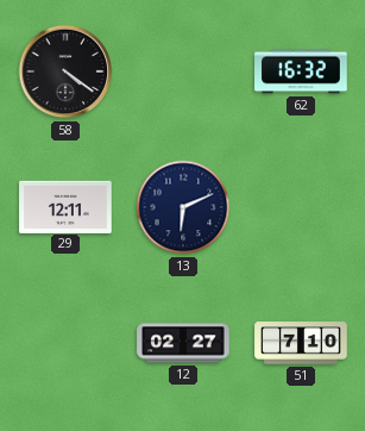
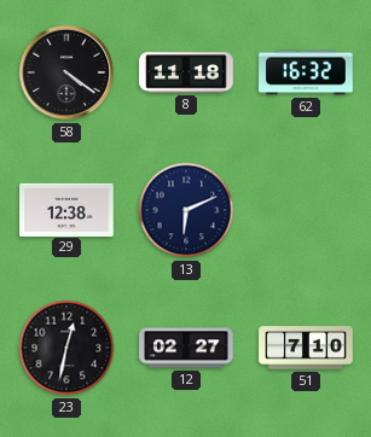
8: none -> 11:18 (186, 72)
29: 12:11 -> 12:38 (66, 209)
23: none -> 12:32 (66, 348)
